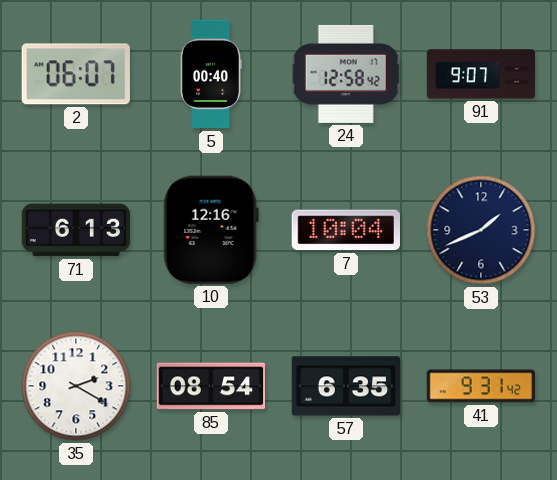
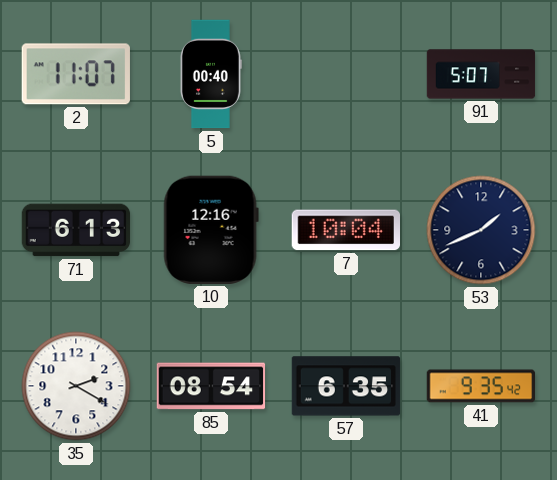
2: 06:07 -> 11:07 (76, 74)
24: 12:58 -> none (346, 74)
91: 9:07 -> 5:07 (481, 74)
41: 9:31 -> 9:35 (481, 386)
